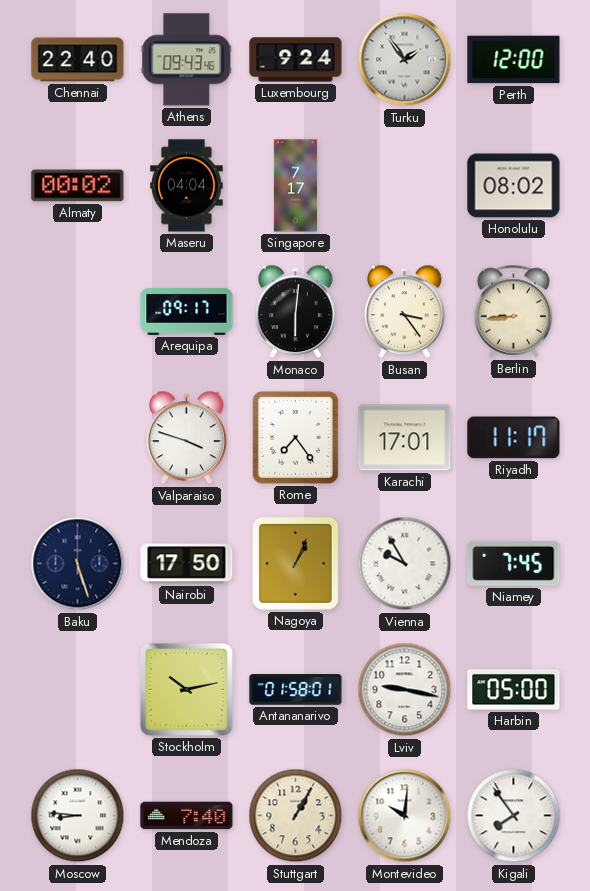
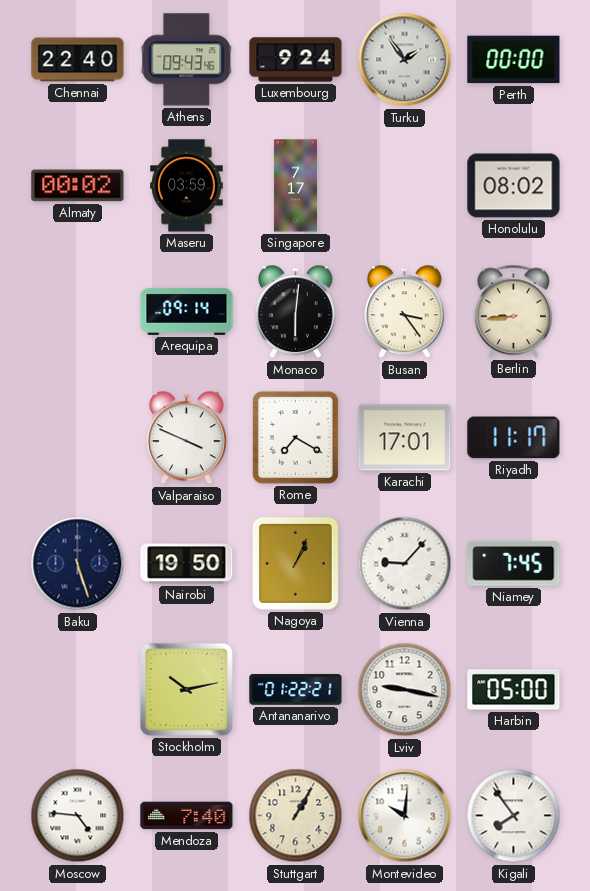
Perth: 12:00 -> 00:00 (514, 60)
Maseru: 04:04 -> 03:59 (187, 186)
Arequipa: 09:17 -> 09:14 (187, 311)
Valparaiso: 3:48 -> 3:49 (187, 438)
Rome: 7:24 -> 7:20 (295, 437)
Nairobi: 17:50 -> 19:50 (187, 564)
Vienna: 9:55 -> 9:07 (405, 564)
Antananarivo: 01:58 -> 01:22 (296, 690)
Moscow: 8:46 -> 4:46 (78, 816)
